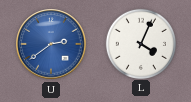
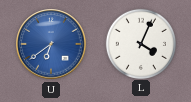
U: 2:39 -> 6:39 (51, 44)
